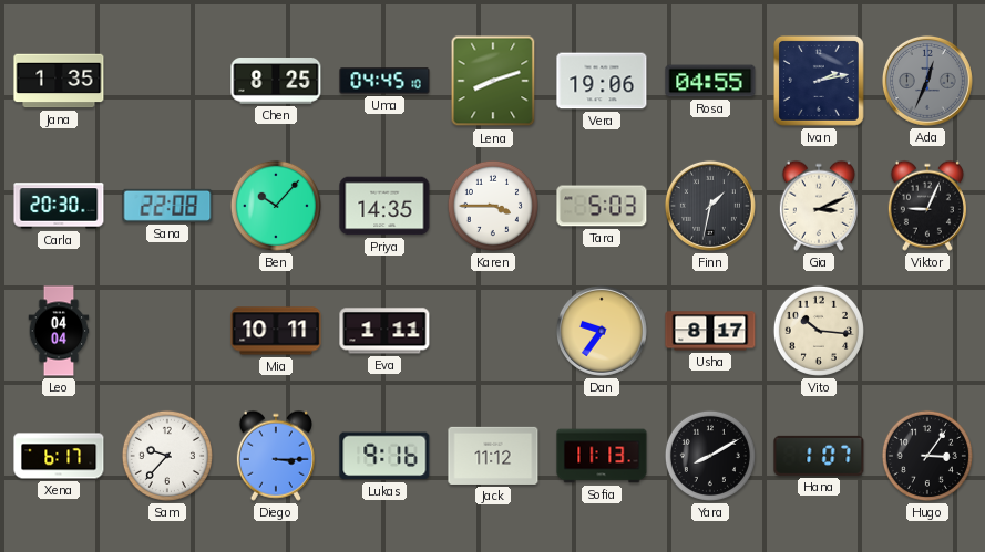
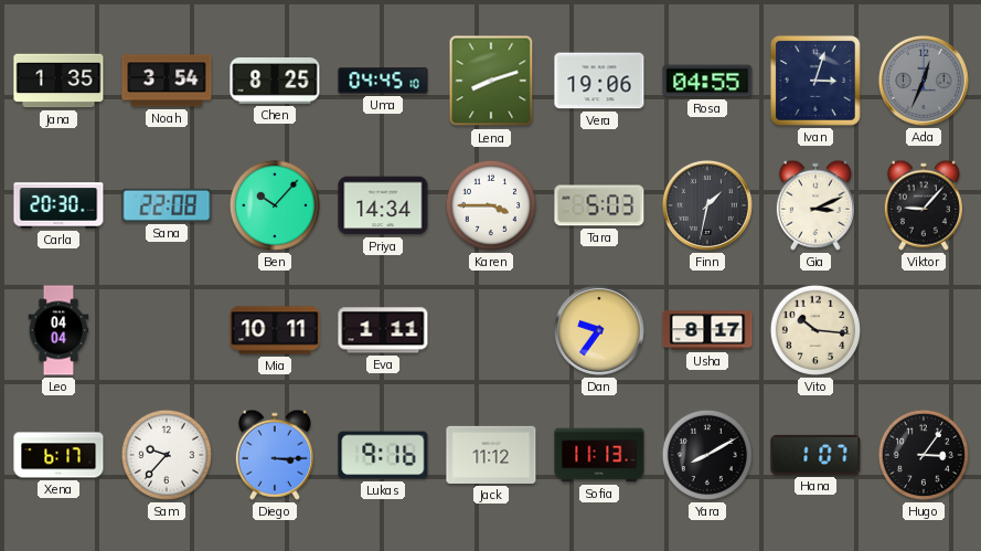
Noah: none -> 3:54 (167, 81)
Ivan: 2:13 -> 3:03 (815, 81)
Priya: 14:35 -> 14:34 (383, 205)
Viktor: 9:04 -> 9:07 (924, 205)
